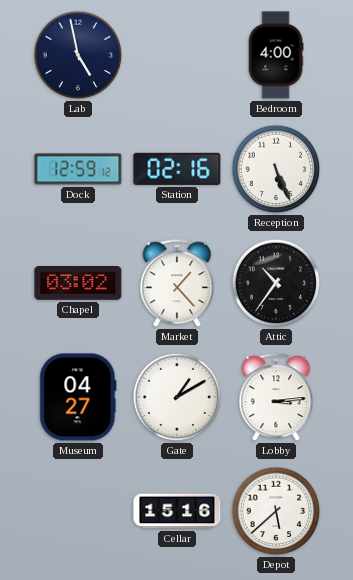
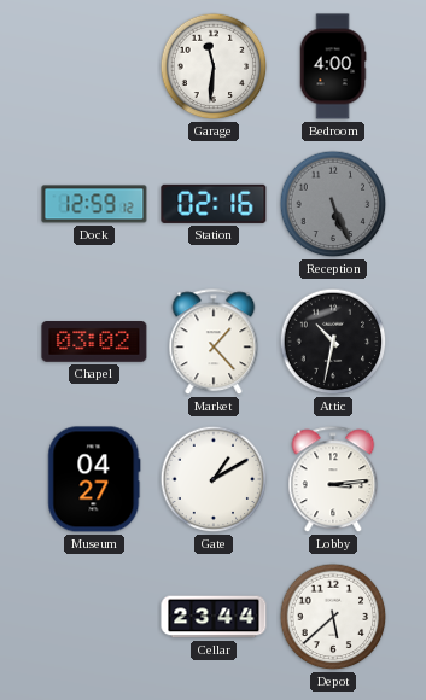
Lab: 4:58 -> none (78, 55)
Garage: none -> 11:31 (214, 66)
Reception dial: white -> grey (333, 204)
Attic: 10:36 -> 10:32 (333, 342)
Cellar: 15:16 -> 23:44 (214, 617)
